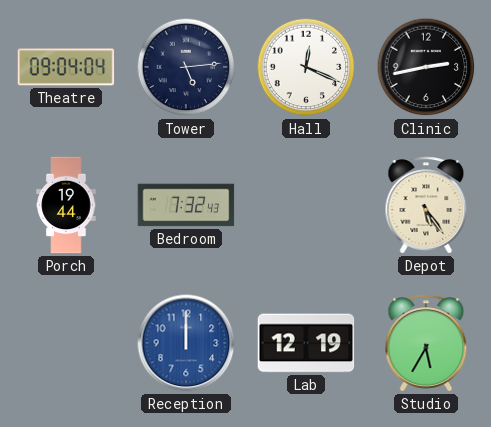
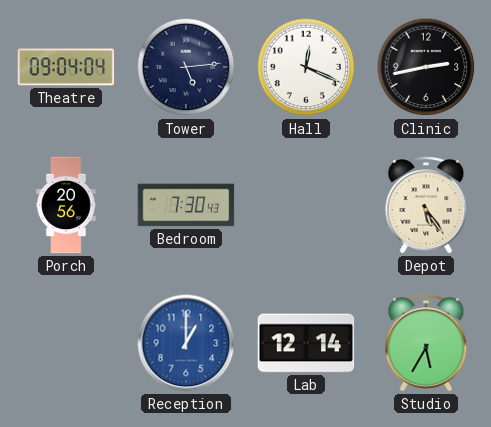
Porch: 19:44 -> 20:56 (66, 205)
Bedroom: 7:32 -> 7:30 (186, 205)
Reception: 12:00 -> 1:00 (186, 343)
Lab: 12:19 -> 12:14 (306, 343)
